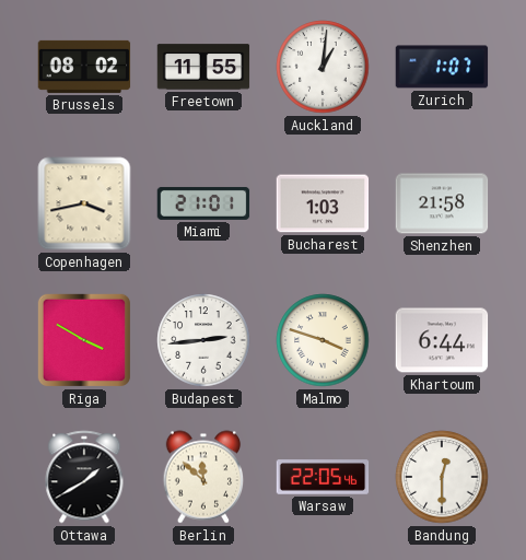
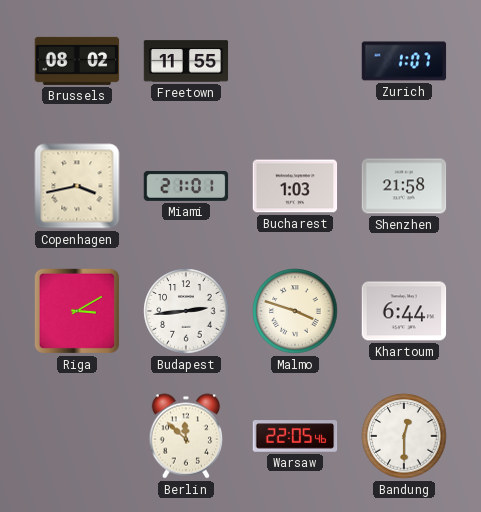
Auckland: 1:01 -> none (323, 67)
Riga: 3:50 -> 3:10 (77, 311)
Ottawa: 1:40 -> none (84, 477)
